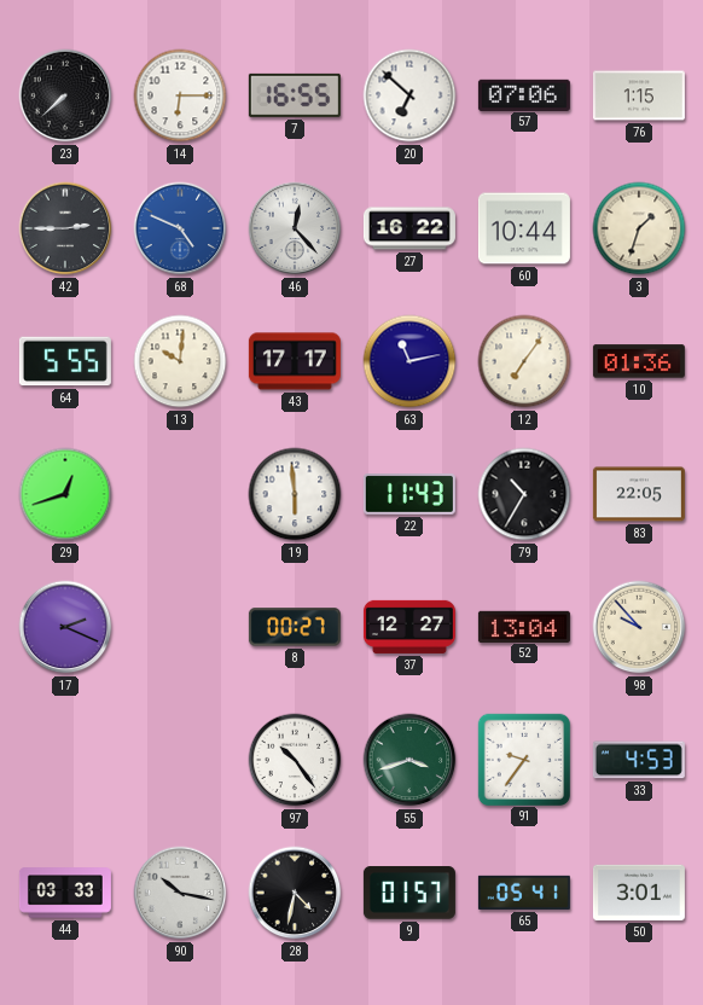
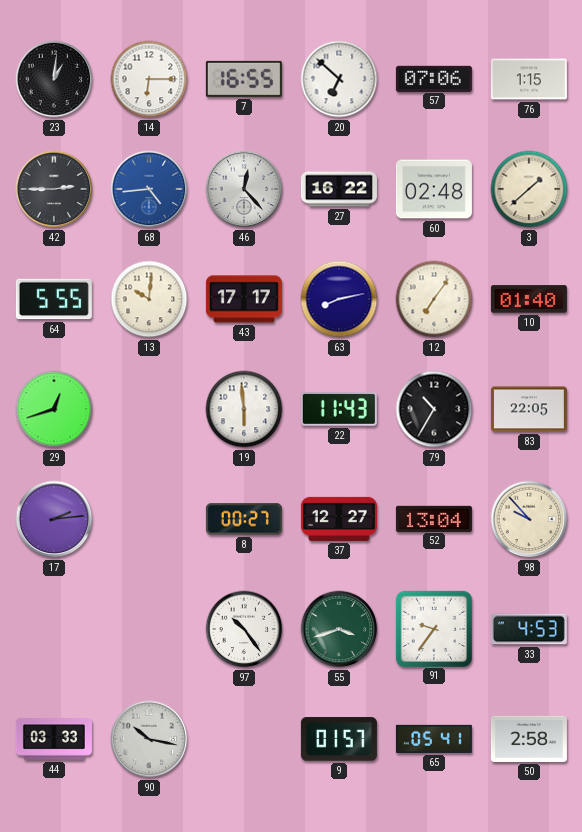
23: 7:38 -> 1:01 (54, 79)
68: 4:49 -> 4:44 (149, 189)
60: 10:44 -> 02:48 (434, 189)
3: 1:33 -> 1:38 (529, 189)
63: 11:13 -> 8:13 (339, 299)
10: 01:36 -> 01:40 (529, 299)
17: 2:19 -> 2:14 (54, 519)
28: 4:32 -> none (295, 893)
50: 3:01 -> 2:58 (529, 739)
